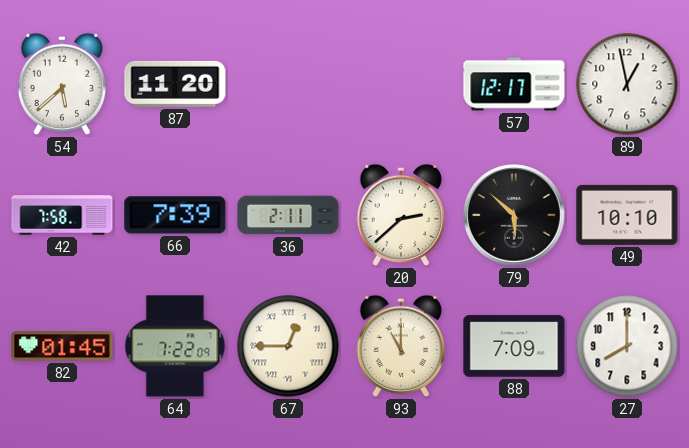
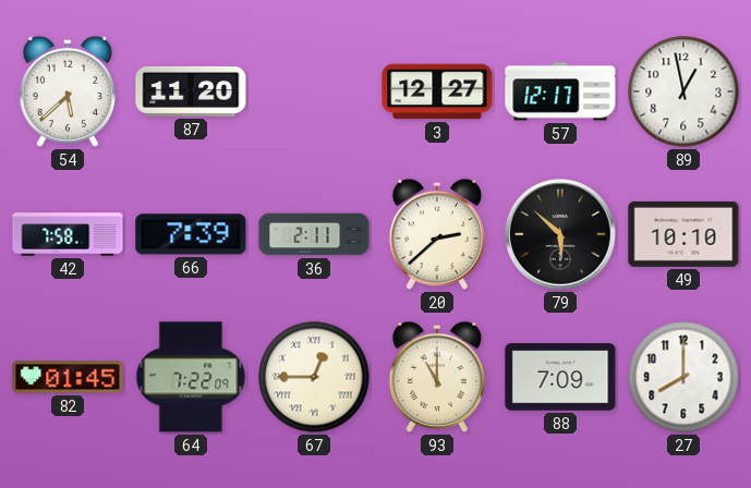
3: none -> 12:27 (437, 91)
